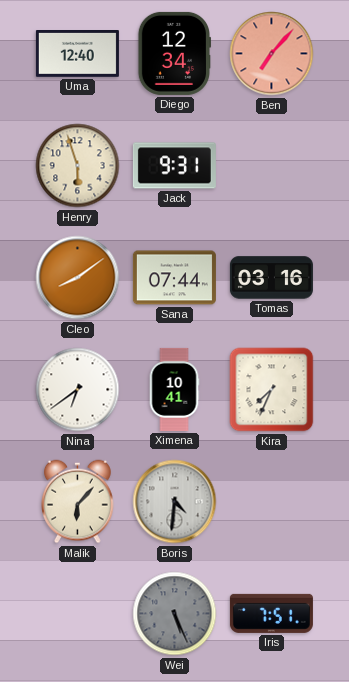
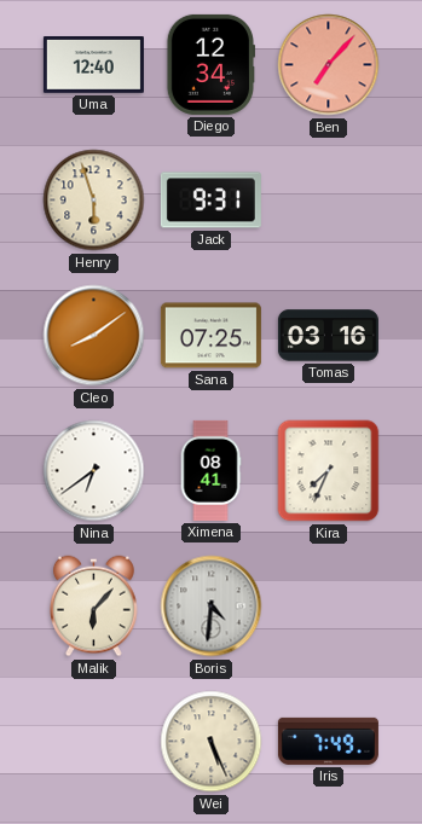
Sana: 07:44 -> 07:25 (210, 336)
Ximena: 10:41 -> 08:41 (210, 470)
Wei dial: grey -> cream (212, 742)
Iris: 7:51 -> 7:49 (328, 741)
